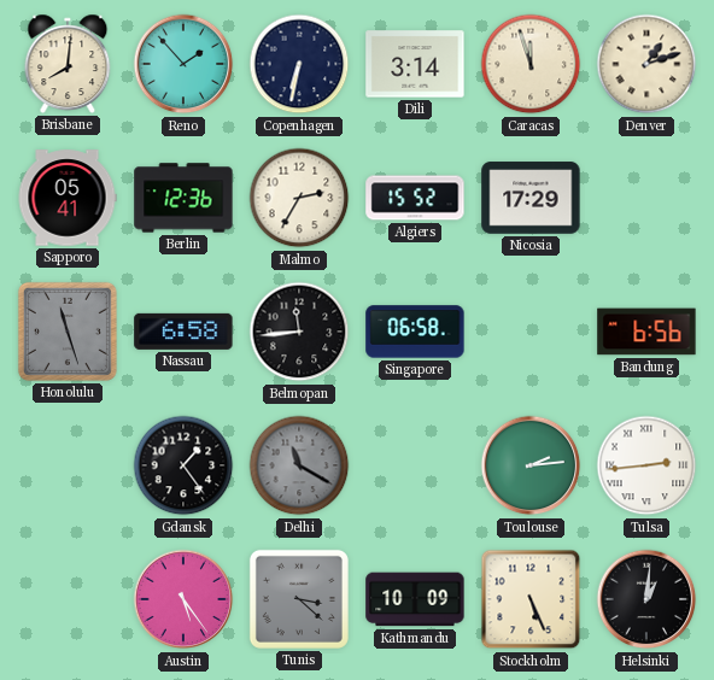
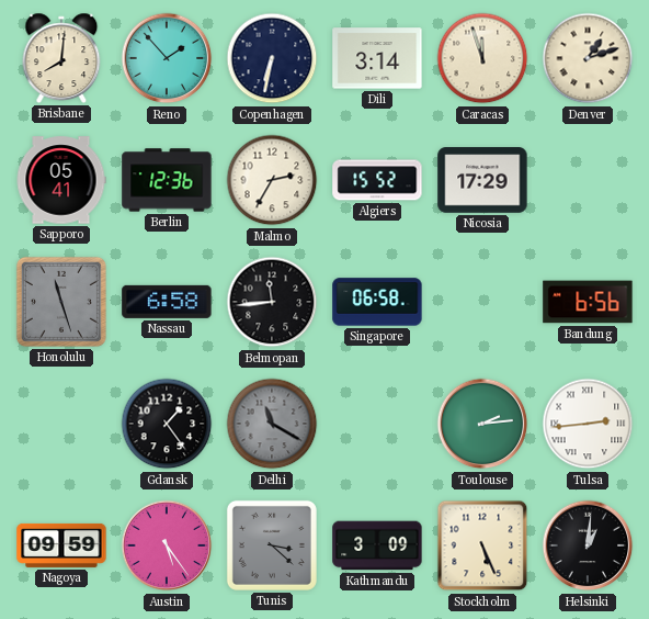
Nagoya: none -> 09:59 (61, 545)
Kathmandu: 10:09 -> 3:09 (377, 545)
